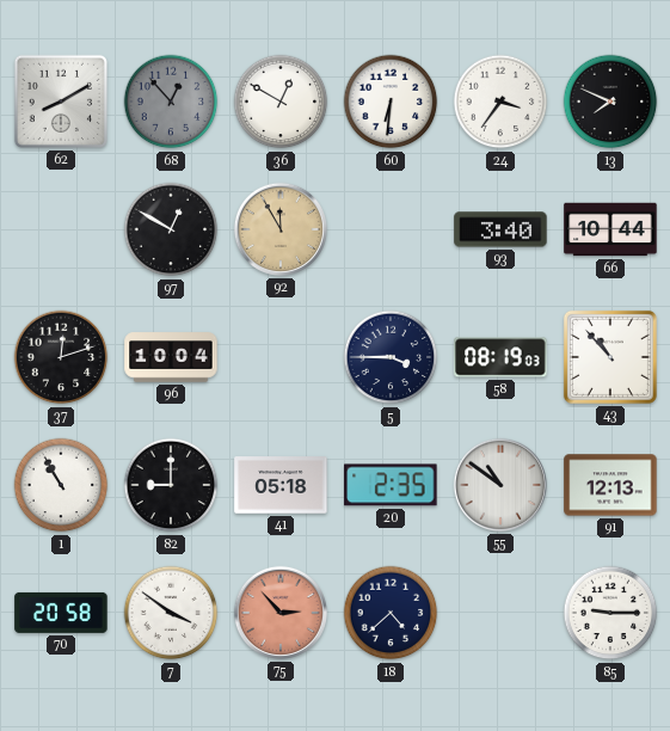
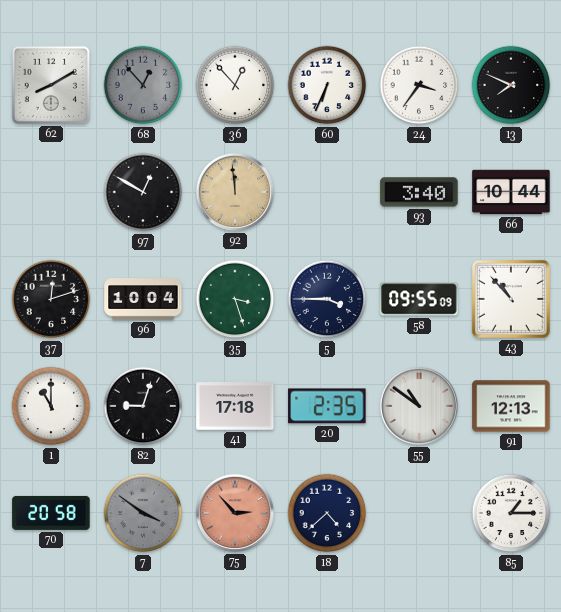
36: 12:50 -> 12:53 (235, 85)
60: 6:31 -> 6:34 (327, 85)
92: 11:55 -> 11:59 (235, 192)
35: none -> 3:27 (235, 299)
58: 08:19 -> 09:55 (419, 299)
1: 10:55 -> 11:00 (51, 406)
82: 9:00 -> 9:03 (143, 406)
41: 05:18 -> 17:18 (235, 406)
7 dial: white -> grey (143, 513)
85: 9:15 -> 1:15 (511, 513)
